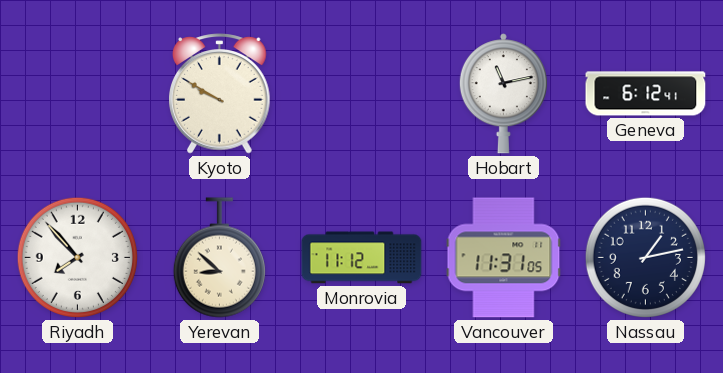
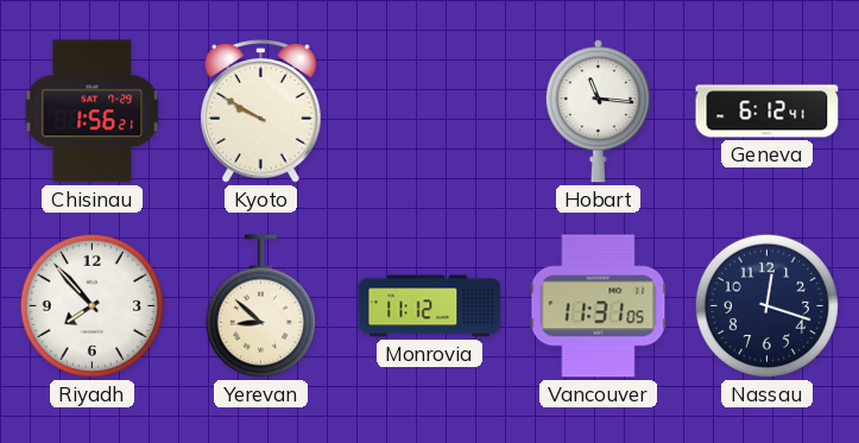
Chisinau: none -> 1:56 (93, 112)
Hobart: 11:13 -> 11:16 (598, 112)
Nassau: 1:13 -> 12:18 (766, 305)
